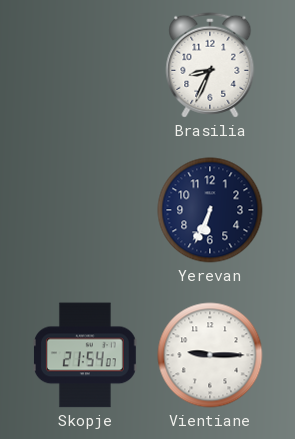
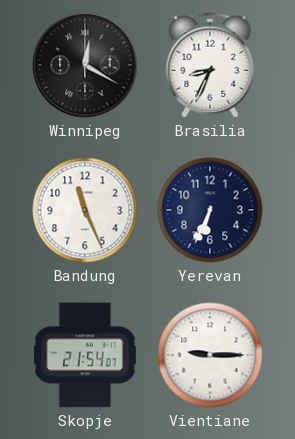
Winnipeg: none -> 12:20 (85, 65)
Bandung: none -> 11:26 (85, 210)
